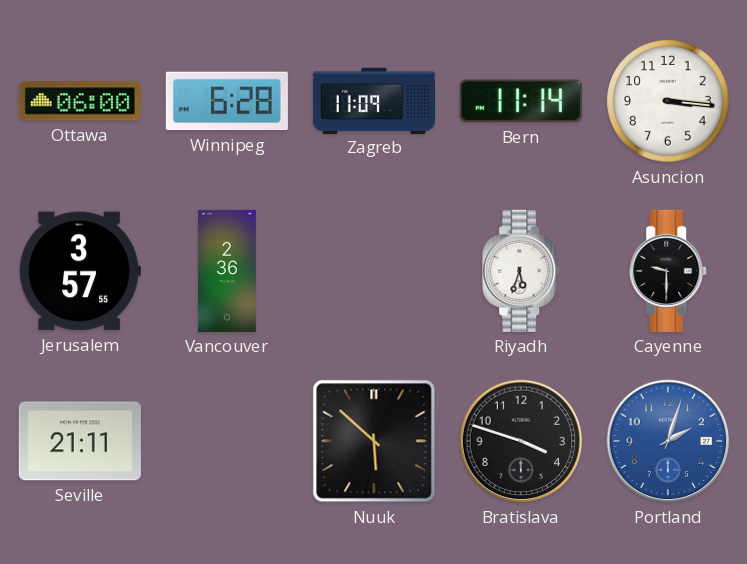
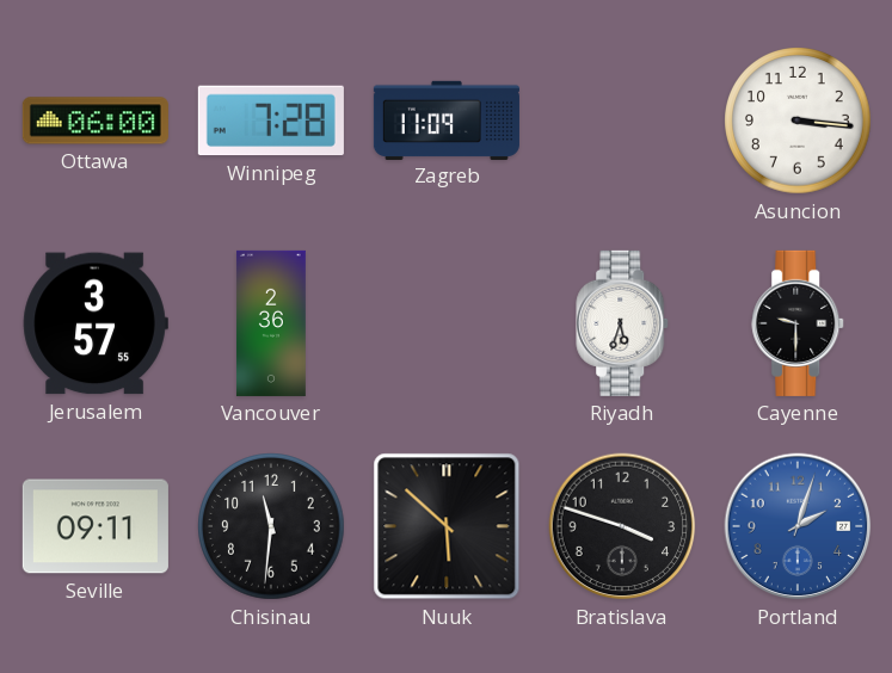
Winnipeg: 6:28 -> 7:28 (271, 121)
Bern: 11:14 -> none (521, 101)
Seville: 21:11 -> 09:11 (96, 526)
Chisinau: none -> 11:31 (271, 526)
